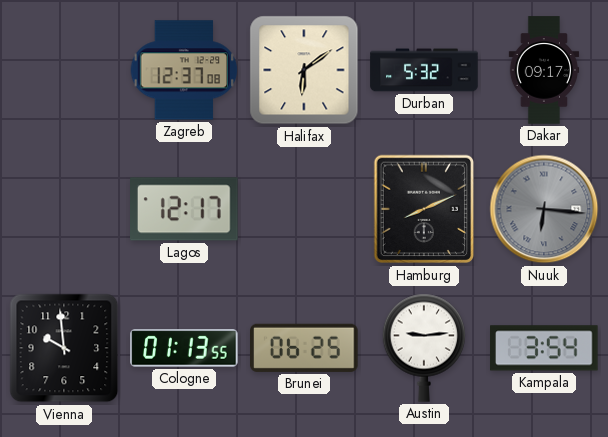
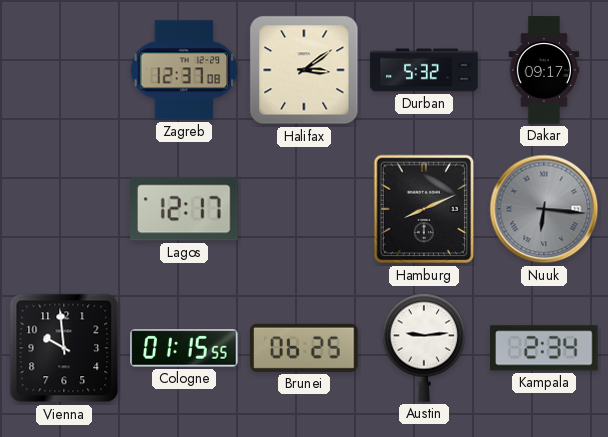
Halifax: 6:09 -> 3:09 (304, 70)
Cologne: 01:13 -> 01:15 (184, 348)
Kampala: 3:54 -> 2:34 (544, 348)
